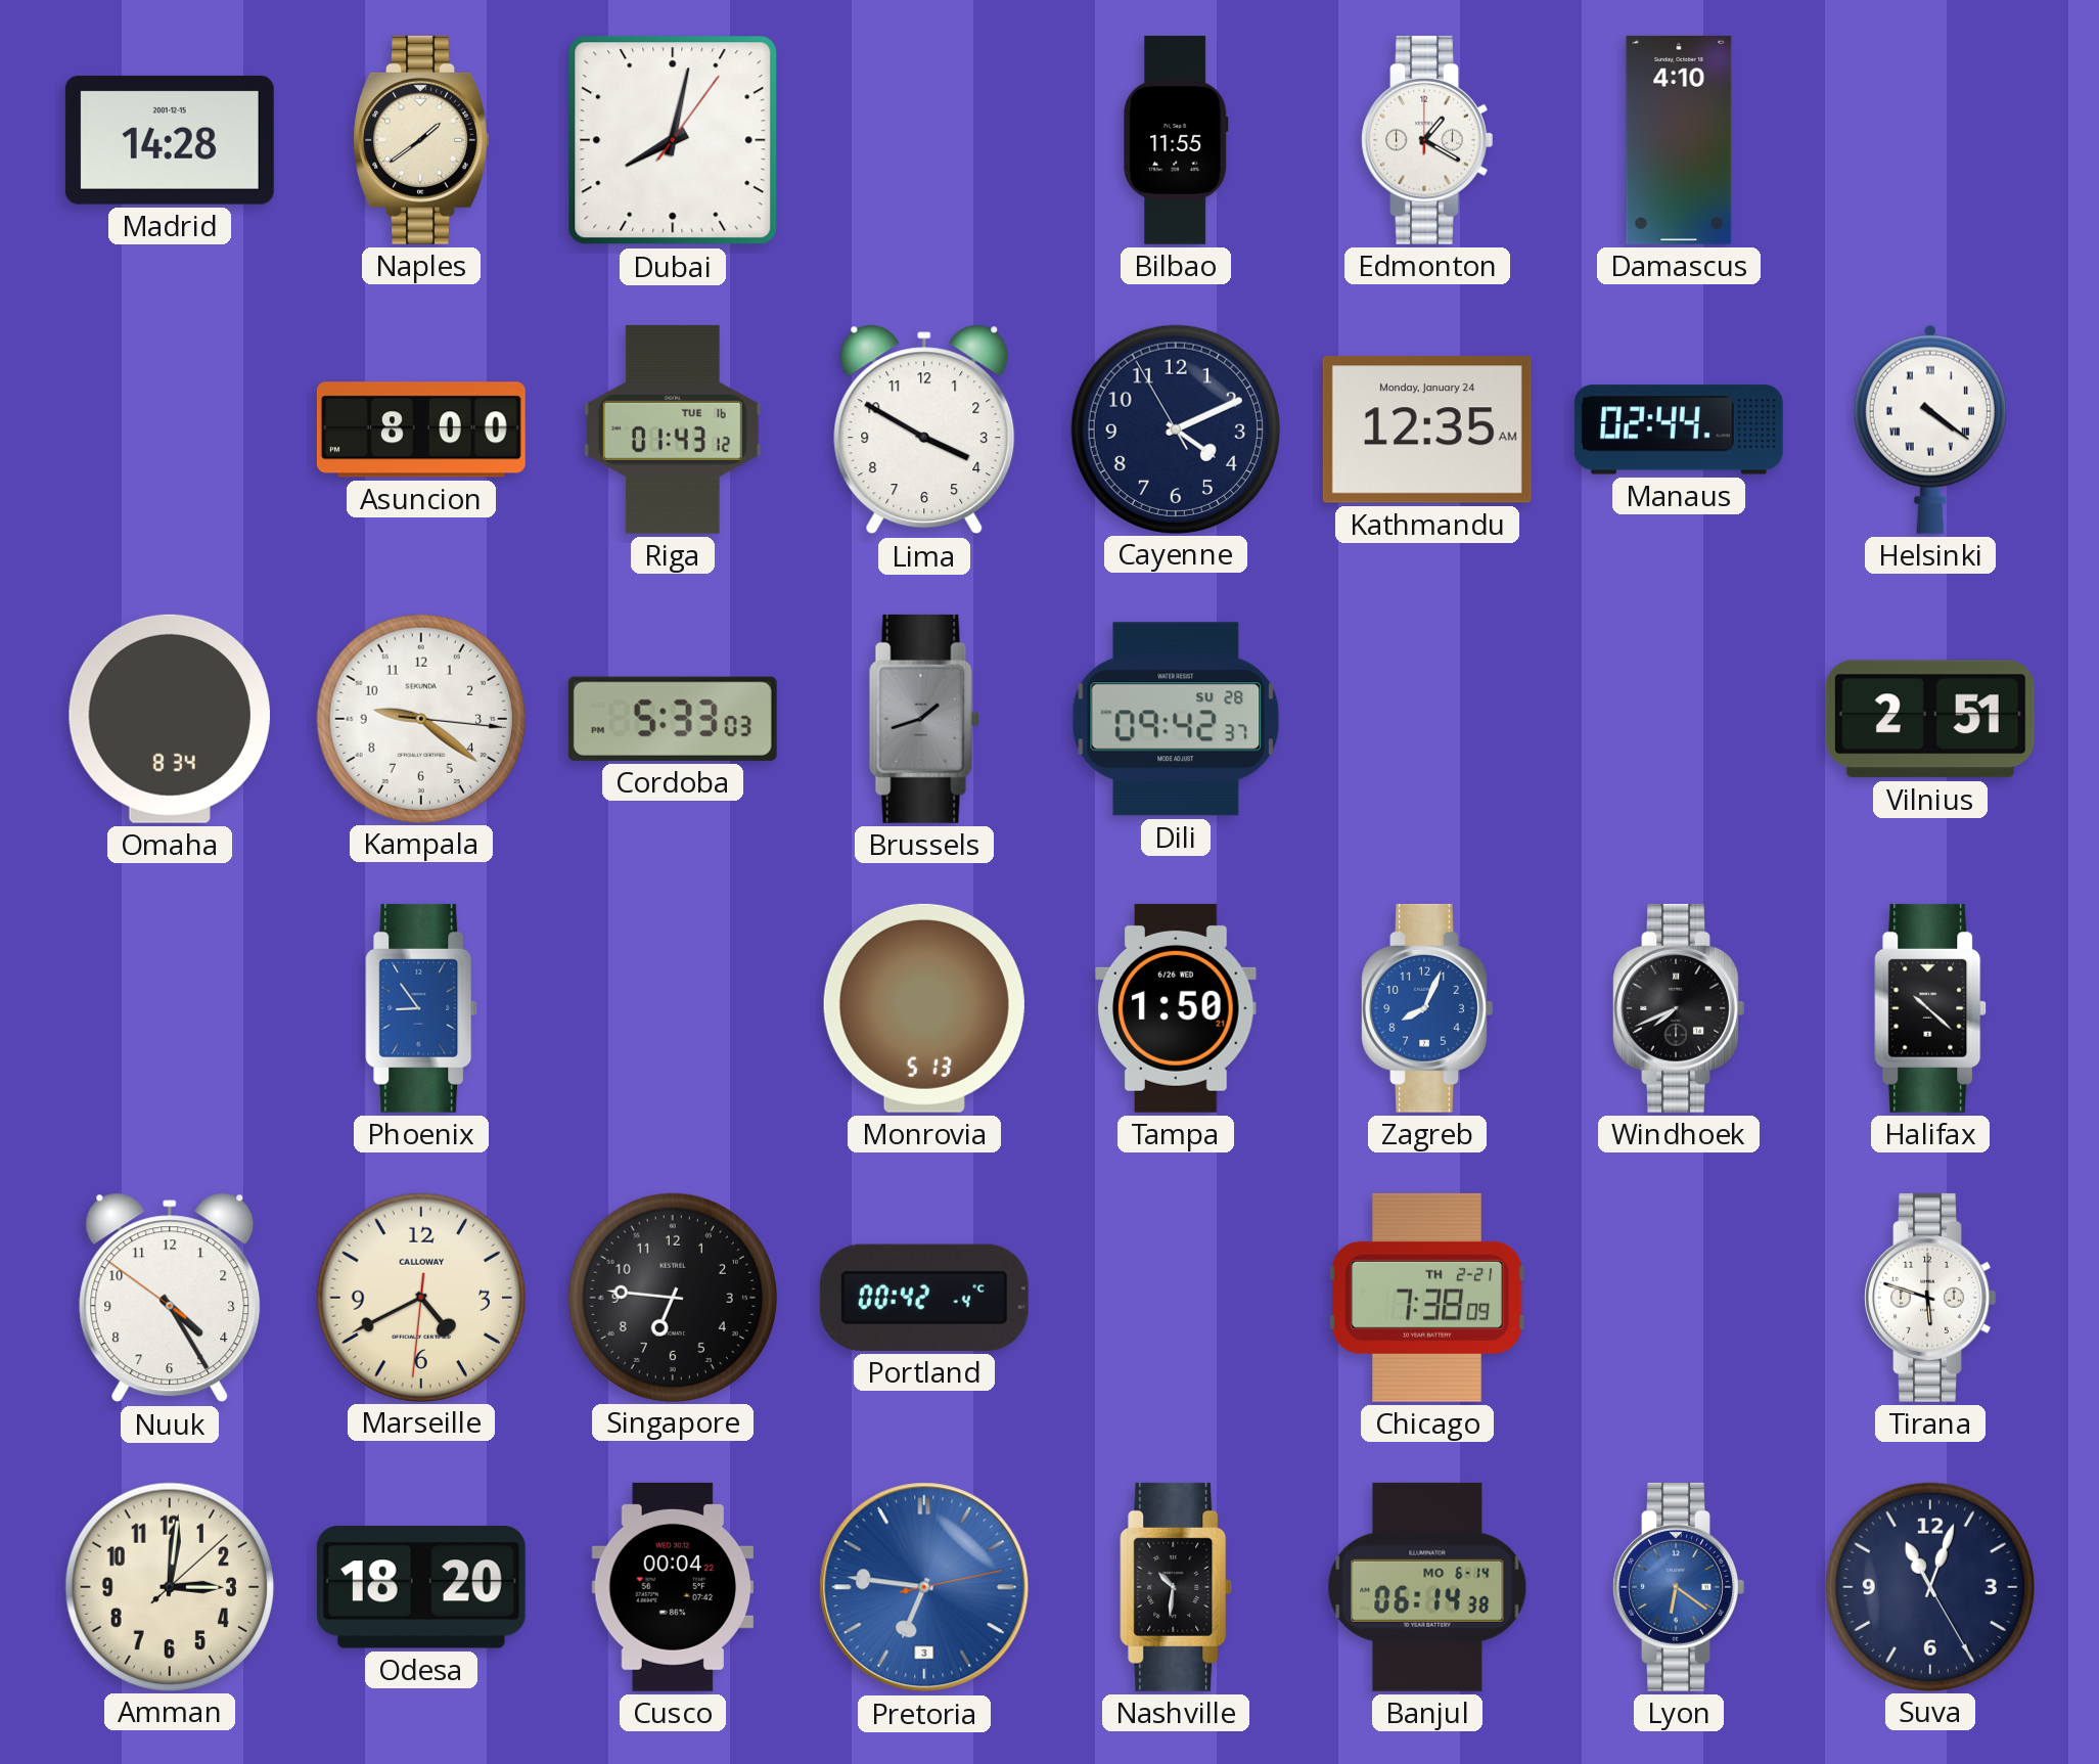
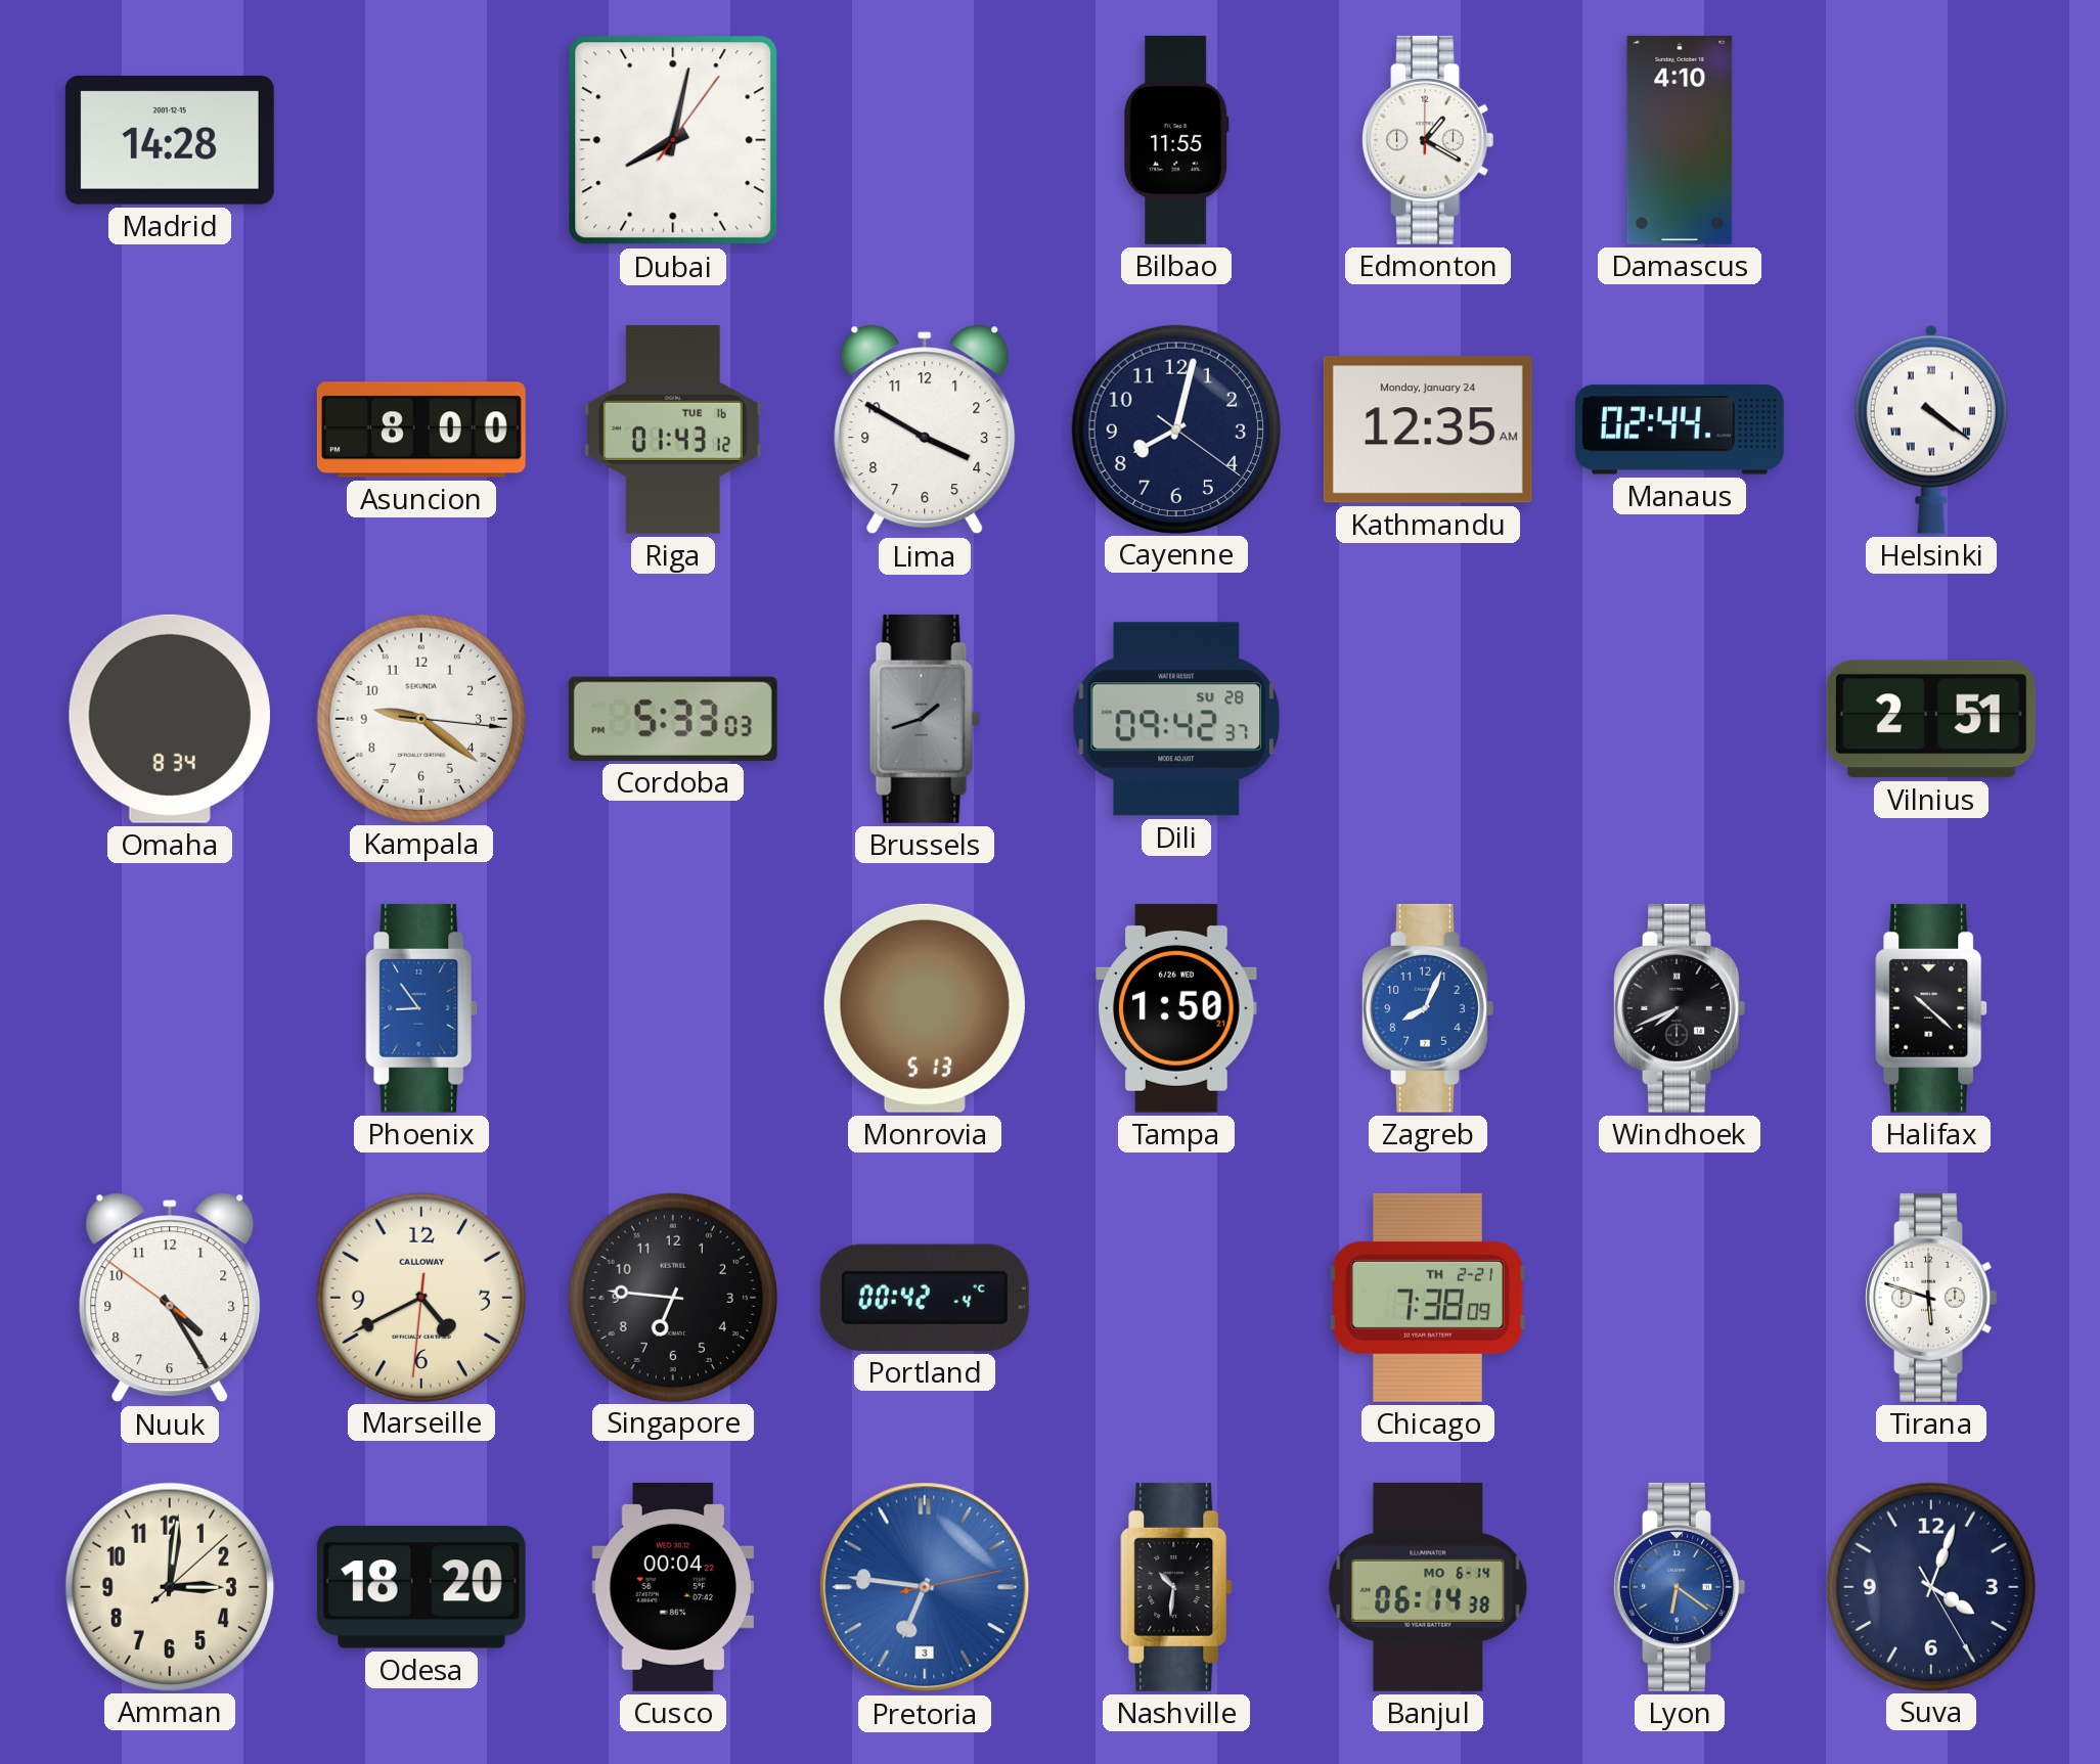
Naples: 1:39 -> none (421, 140)
Cayenne: 4:10 -> 8:02 (1175, 428)
Suva: 11:03 -> 4:03 (1930, 1586)
